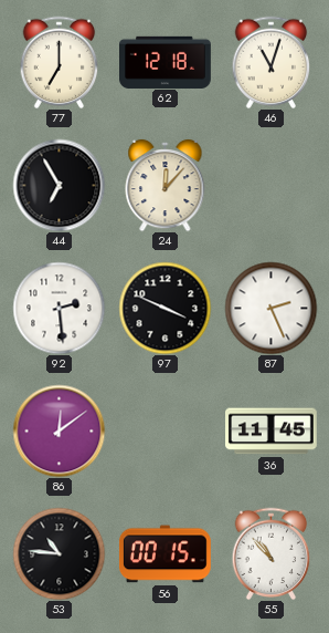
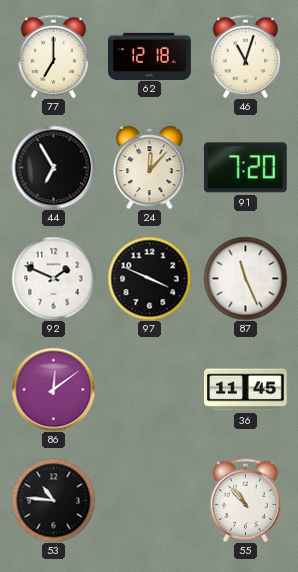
91: none -> 7:20 (245, 168)
92: 2:29 -> 1:49 (53, 278)
87: 2:26 -> 11:26 (245, 278)
56: 00:15 -> none (164, 554)
